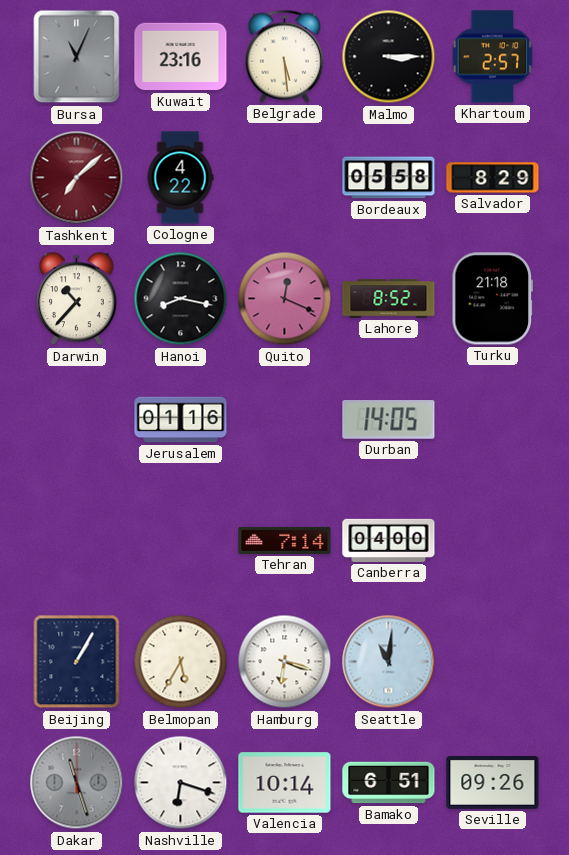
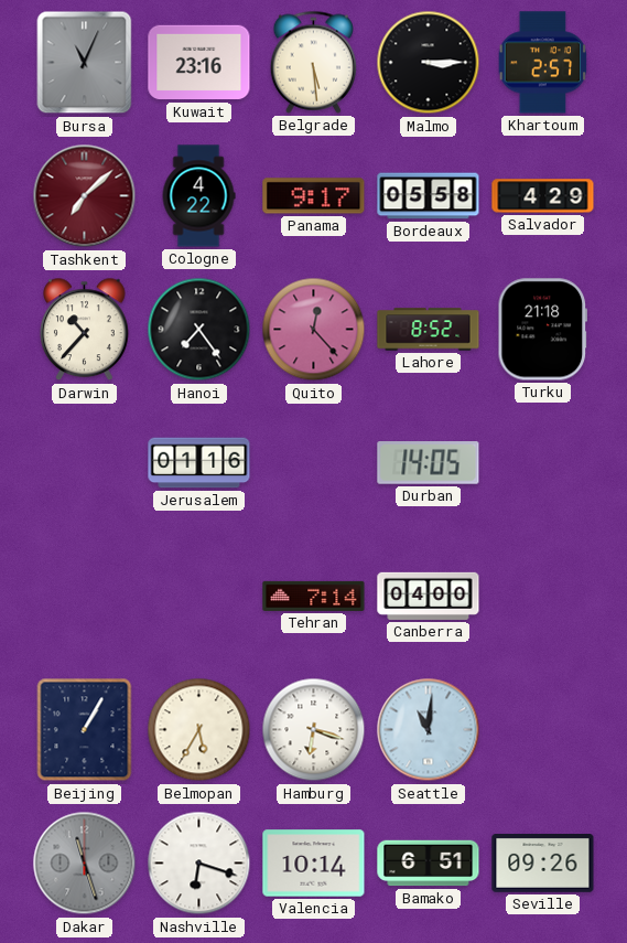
Panama: none -> 9:17 (314, 196)
Salvador: 8:29 -> 4:29 (543, 196)
Hanoi: 8:17 -> 7:24 (199, 330)
Quito: 12:19 -> 12:23 (314, 330)
